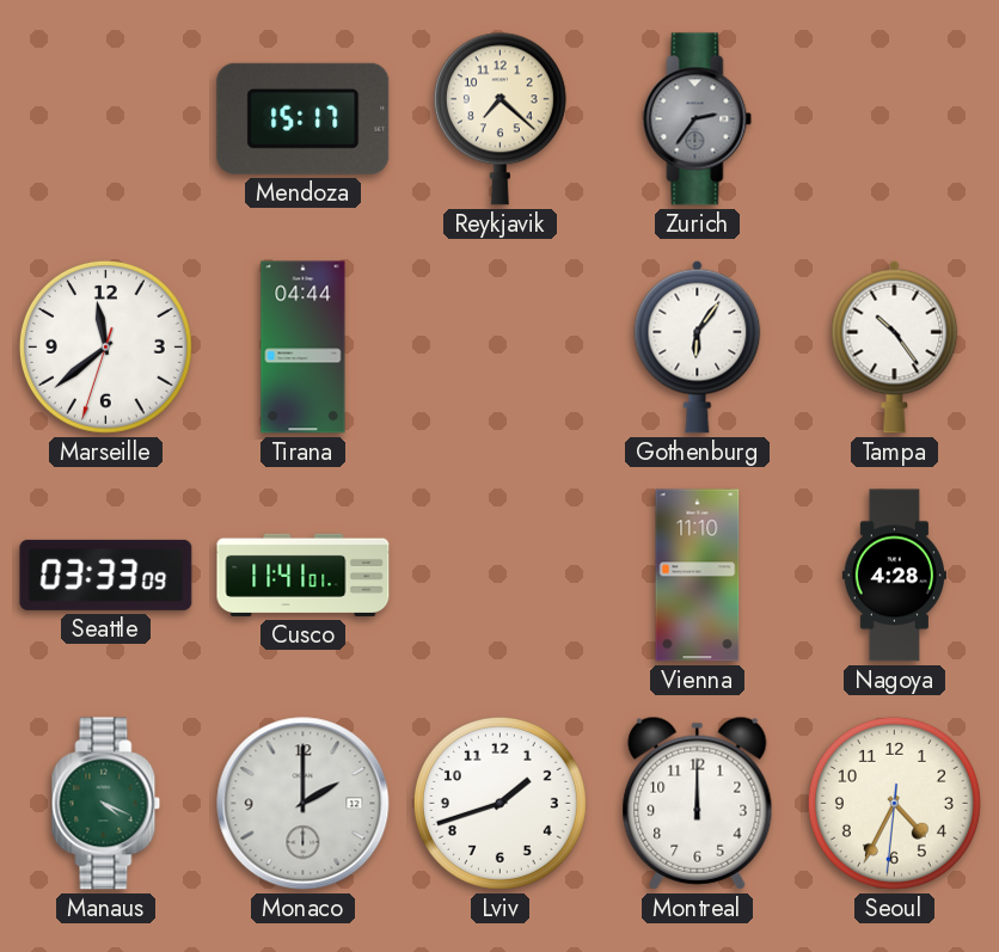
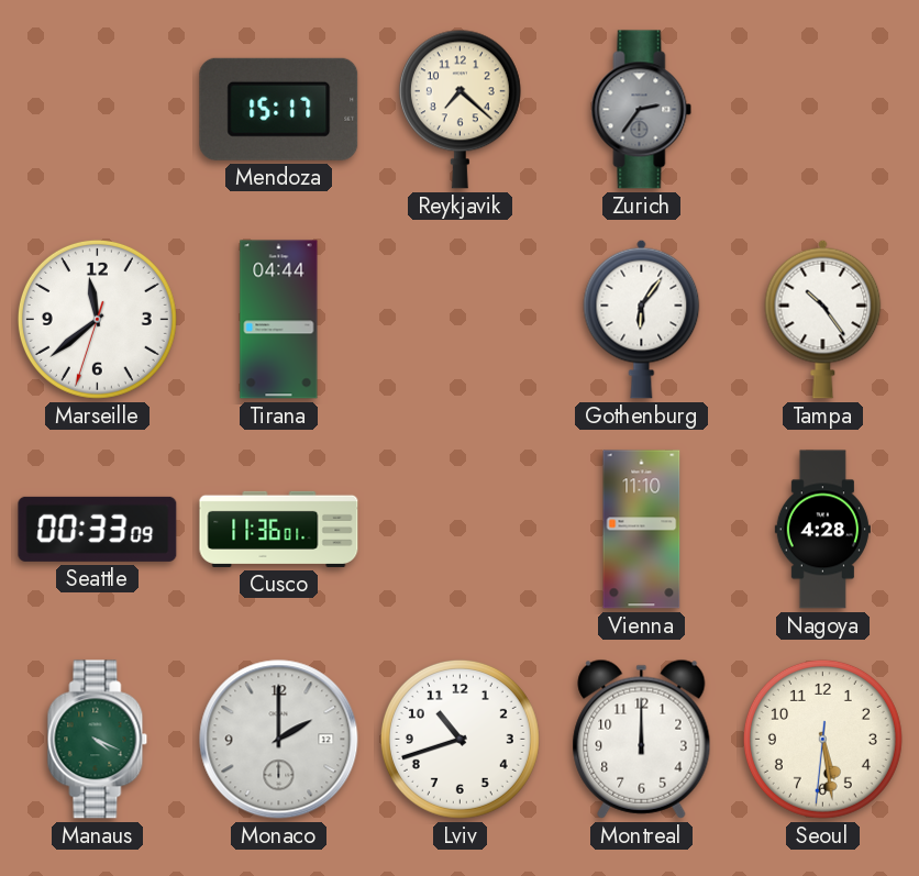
Seattle: 03:33 -> 00:33 (98, 529)
Cusco: 11:41 -> 11:36 (279, 529)
Lviv: 1:42 -> 10:42 (459, 739)
Seoul: 4:34 -> 5:28 (822, 739)
